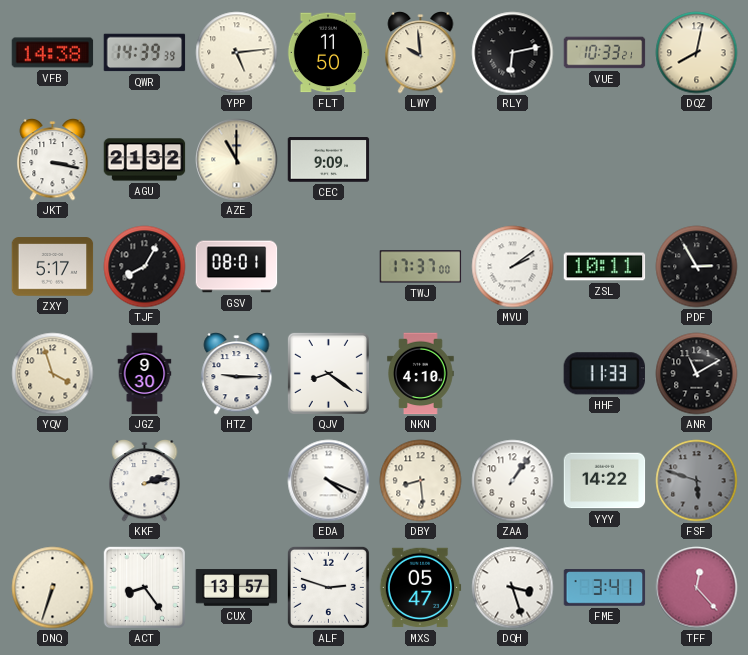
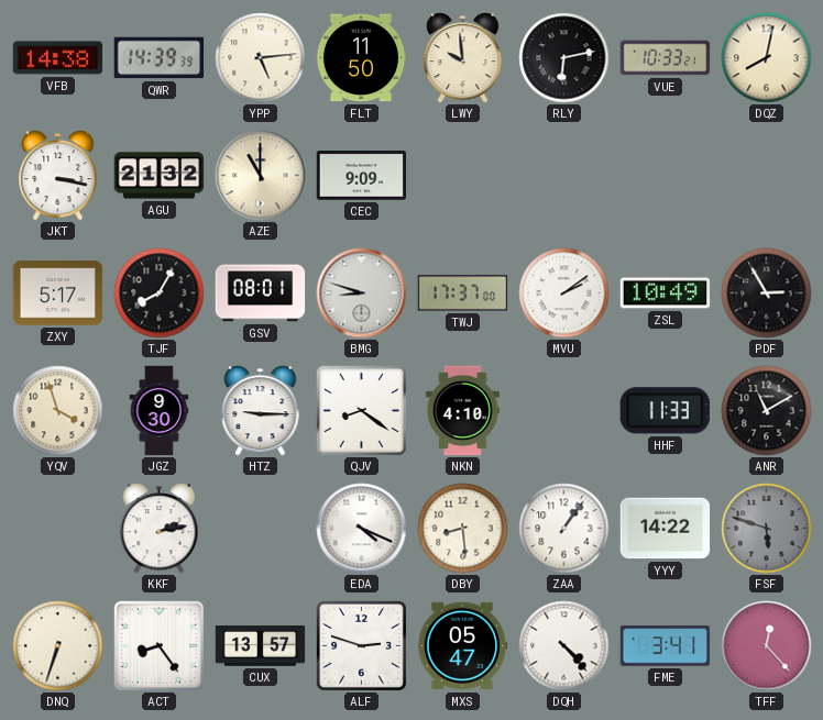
BMG: none -> 8:48 (362, 293)
ZSL: 10:11 -> 10:49 (666, 293)
DQH: 3:27 -> 4:23 (564, 646)
